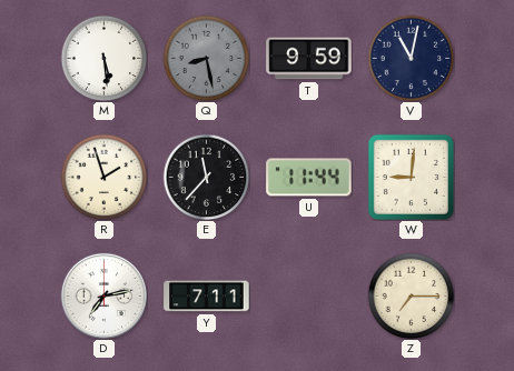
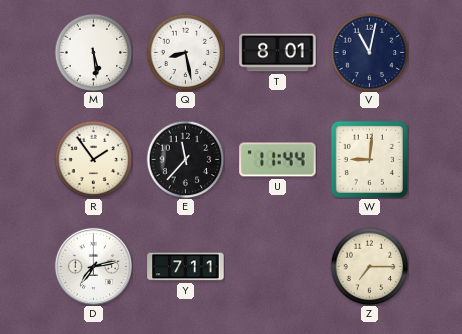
Q dial: grey -> white (185, 52)
T: 9:59 -> 8:01 (278, 53)
R: 1:57 -> 1:54 (93, 159)
